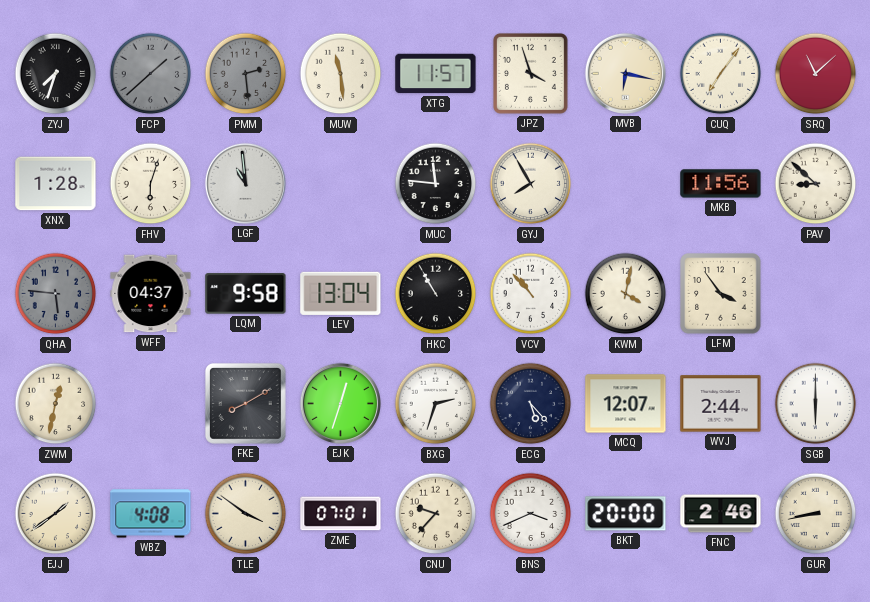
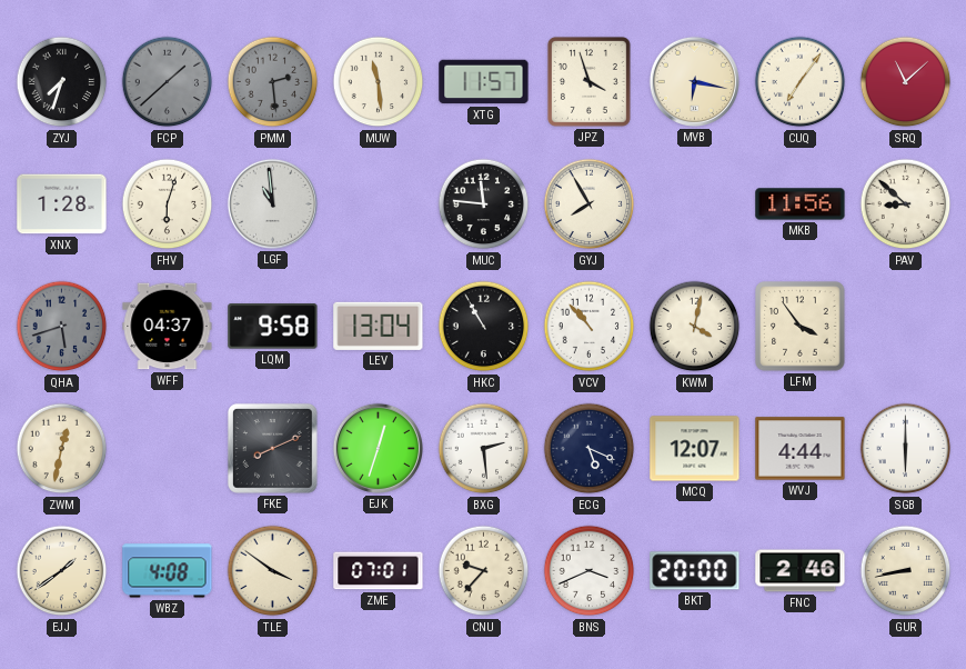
QHA: 5:46 -> 5:42 (62, 327)
FKE: 8:10 -> 8:11 (272, 448)
BXG: 2:33 -> 2:29 (484, 449)
ECG: 5:23 -> 5:19 (590, 449)
WVJ: 2:44 -> 4:44 (801, 449)
